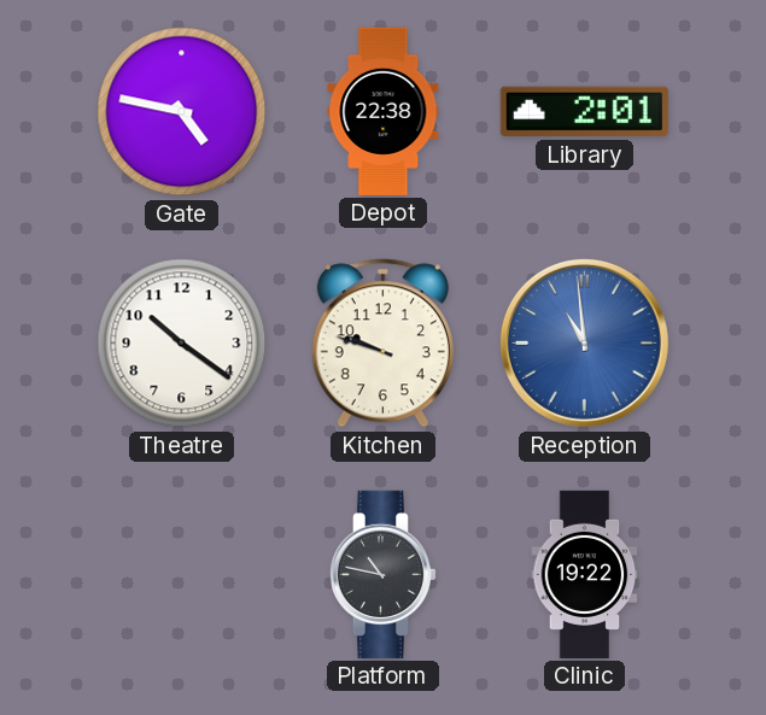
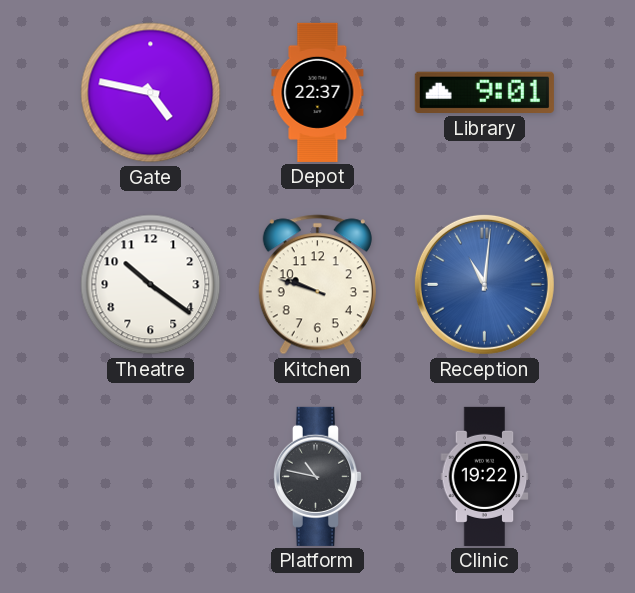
Depot: 22:38 -> 22:37 (318, 92)
Library: 2:01 -> 9:01 (484, 93)
Reception: 10:59 -> 11:01 (484, 284)
